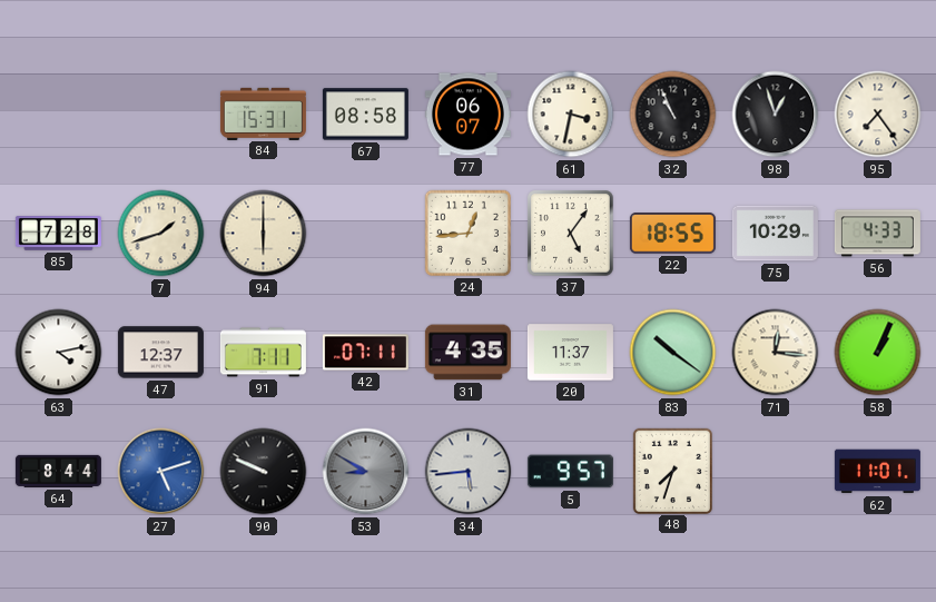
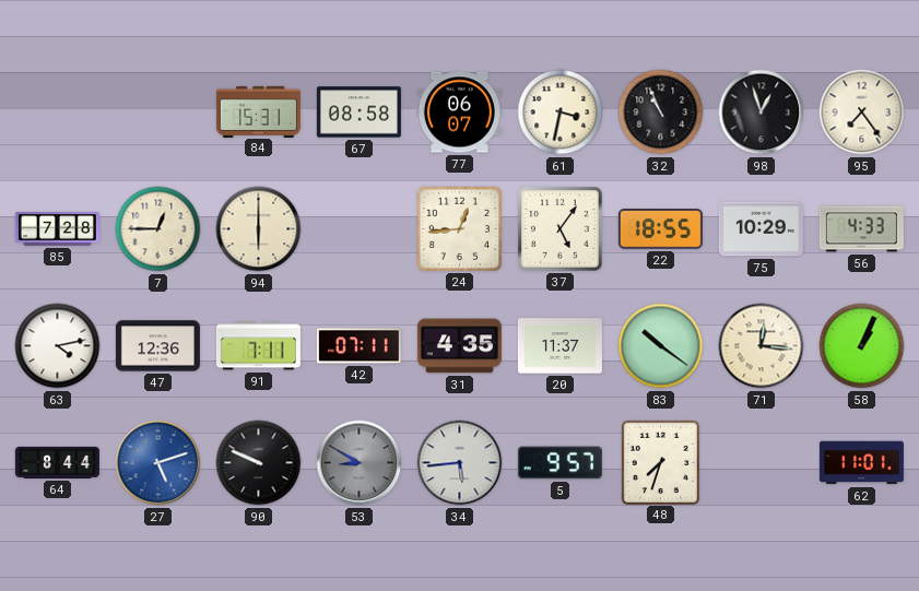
7: 1:42 -> 12:45 (158, 229)
47: 12:37 -> 12:36 (157, 346)
